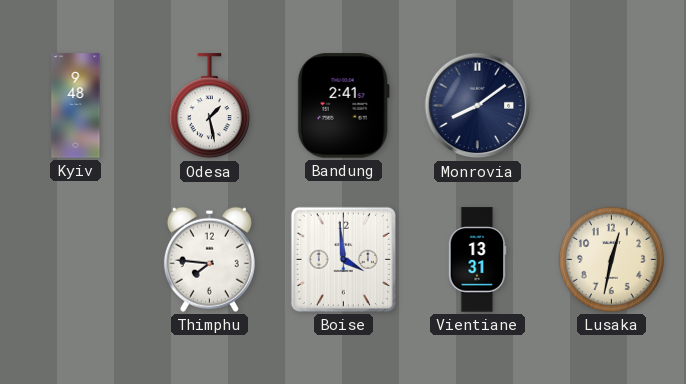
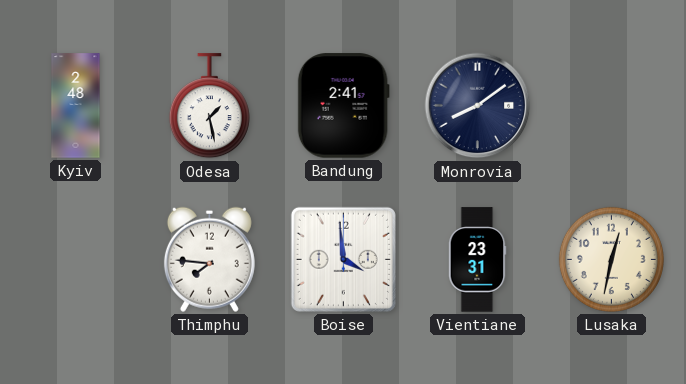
Kyiv: 9:48 -> 2:48 (76, 106)
Vientiane: 13:31 -> 23:31 (477, 260)
